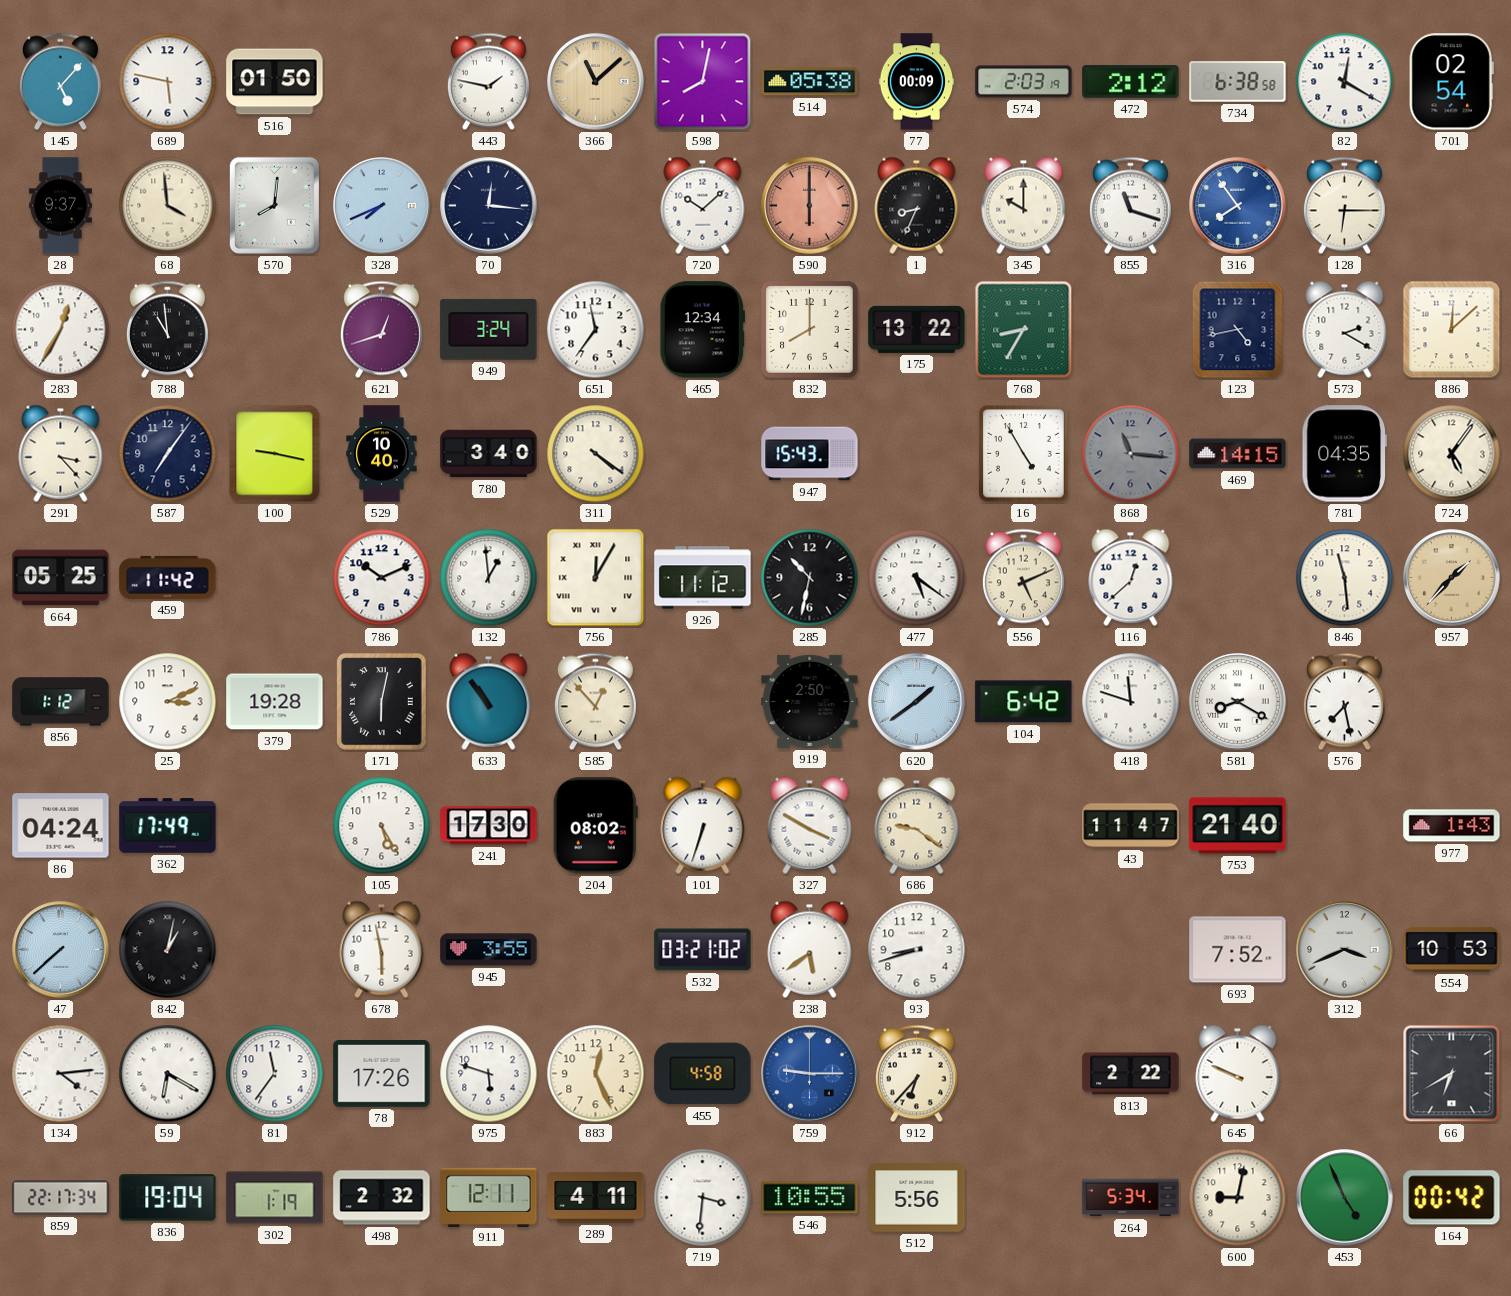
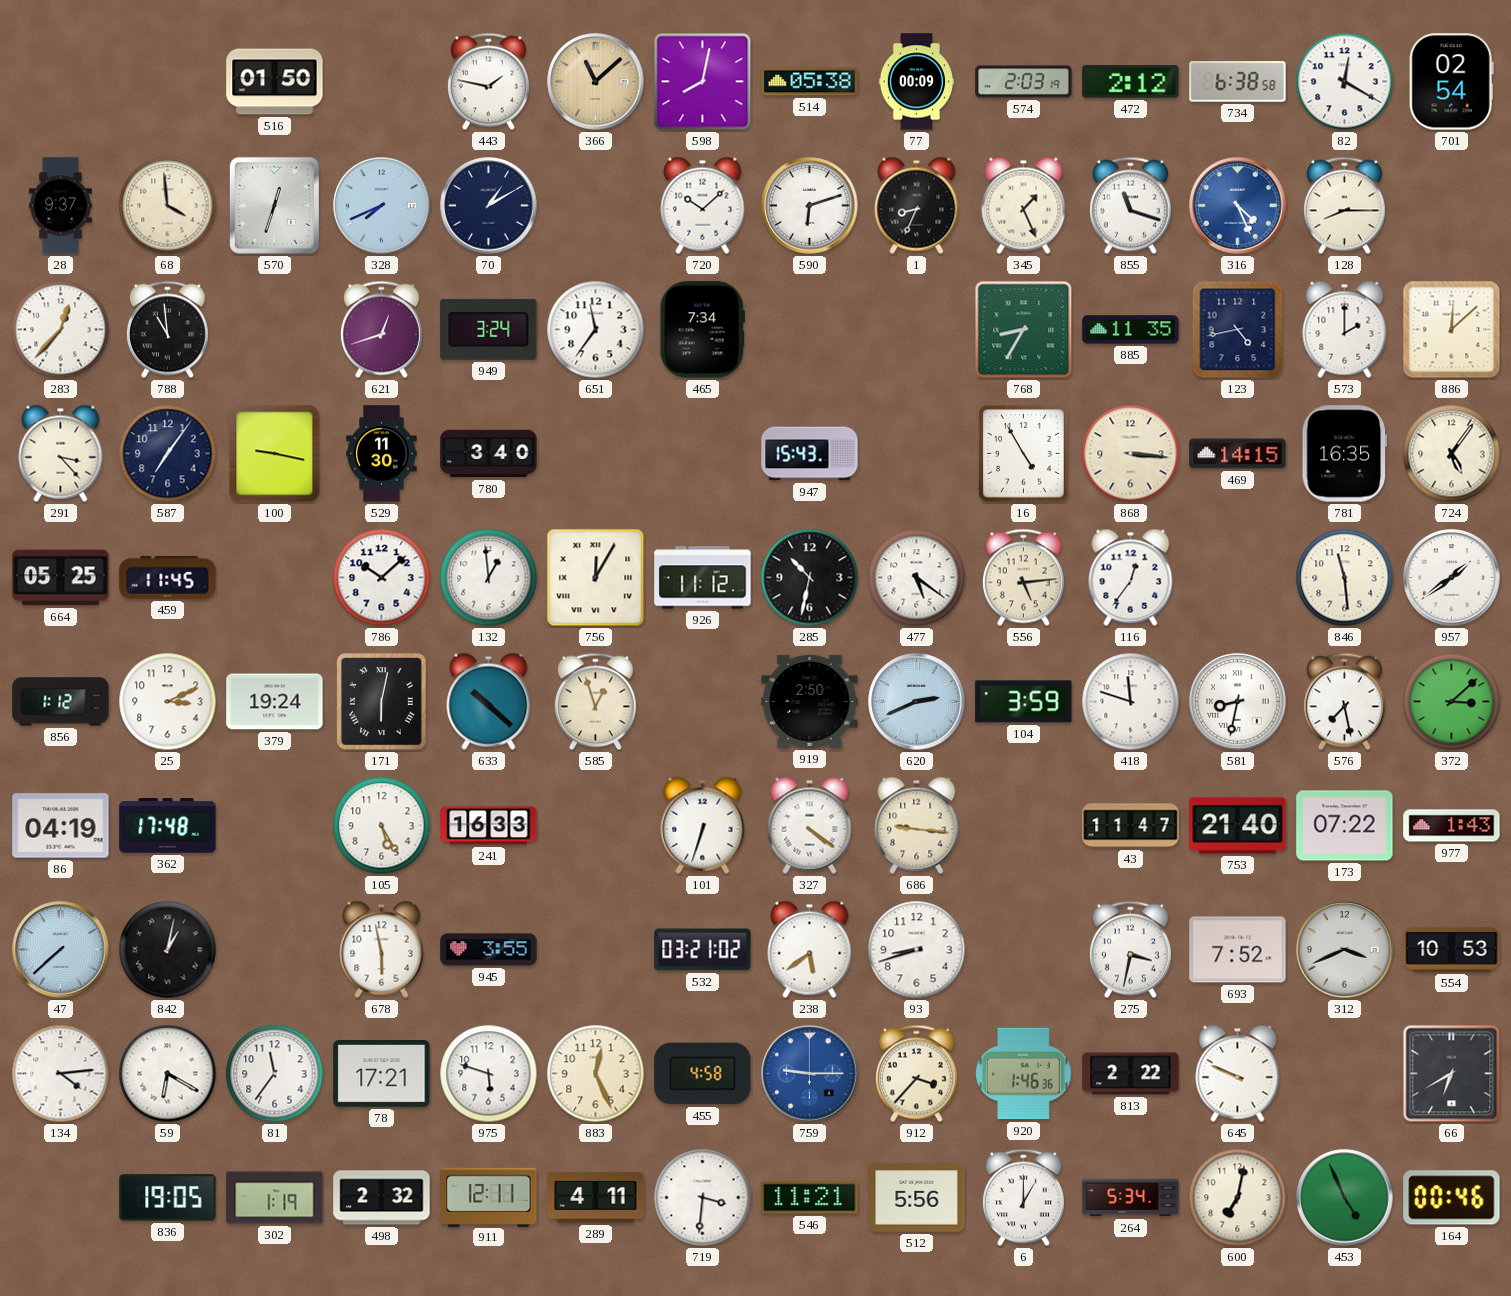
145: 5:07 -> none (60, 82)
689: 5:47 -> none (168, 82)
570: 8:01 -> 12:33 (274, 205)
70: 12:16 -> 1:10 (489, 206)
590: 6:00 -> 6:12 (810, 206)
590 dial: salmon -> white (810, 206)
345: 10:00 -> 1:26 (1024, 205)
316: 7:54 -> 4:26 (1238, 206)
128: 6:15 -> 8:15 (1344, 206)
283: 12:35 -> 12:37 (61, 330)
465: 12:34 -> 7:34 (702, 330)
832: 8:00 -> none (810, 330)
175: 13:22 -> none (917, 329)
885: none -> 11:35 (1131, 330)
573: 2:20 -> 2:00 (1345, 329)
529: 10:40 -> 11:30 (382, 454)
311: 4:21 -> none (596, 454)
868: 11:16 -> 3:16 (1131, 454)
868 dial: grey -> cream (1131, 454)
781: 04:35 -> 16:35 (1344, 454)
459: 11:42 -> 11:45 (168, 577)
786: 10:11 -> 10:08 (382, 578)
556: 5:11 -> 5:14 (1023, 578)
116: 12:38 -> 12:36 (1131, 577)
957: 1:37 -> 1:39 (1452, 578)
957 dial: champagne -> white (1452, 578)
379: 19:28 -> 19:24 (275, 702)
633: 10:54 -> 10:22 (489, 701)
585: 12:53 -> 12:57 (595, 702)
620: 1:39 -> 2:41 (917, 702)
104: 6:42 -> 3:59 (1024, 702)
581: 8:20 -> 8:32 (1238, 702)
372: none -> 3:08 (1452, 702)
86: 04:24 -> 04:19 (61, 826)
362: 17:49 -> 17:48 (168, 826)
241: 17:30 -> 16:33 (489, 826)
204: 08:02 -> none (595, 826)
327: 3:50 -> 4:21 (810, 825)
686: 9:21 -> 9:16 (917, 825)
173: none -> 07:22 (1345, 826)
275: none -> 3:32 (1130, 950)
78: 17:26 -> 17:21 (382, 1074)
912: 6:37 -> 3:37 (916, 1074)
920: none -> 1:46 (1024, 1074)
859: 22:17 -> none (61, 1198)
836: 19:04 -> 19:05 (168, 1198)
546: 10:55 -> 11:21 (810, 1198)
6: none -> 1:00 (1023, 1198)
600: 9:02 -> 7:02 (1238, 1198)
164: 00:42 -> 00:46 (1452, 1198)
